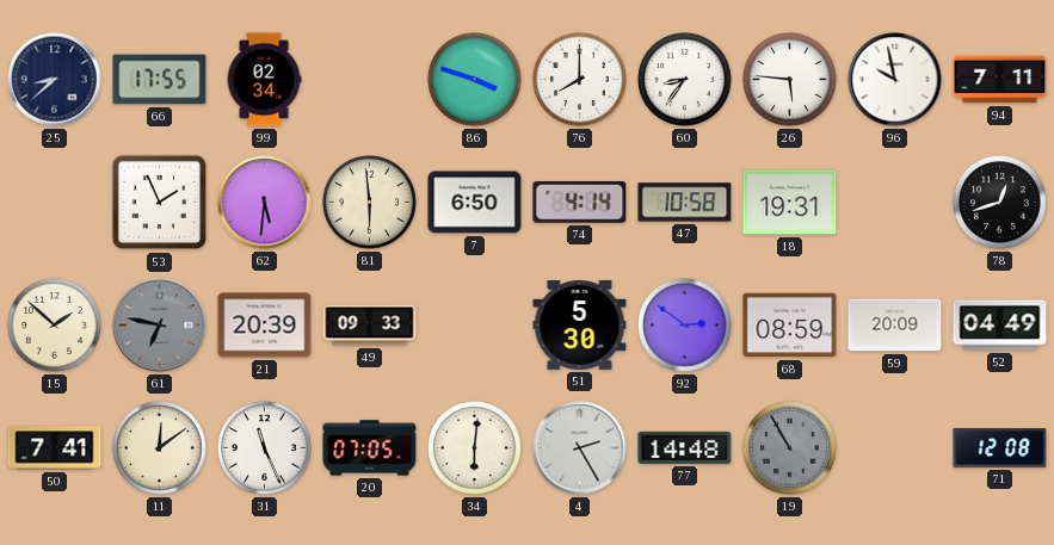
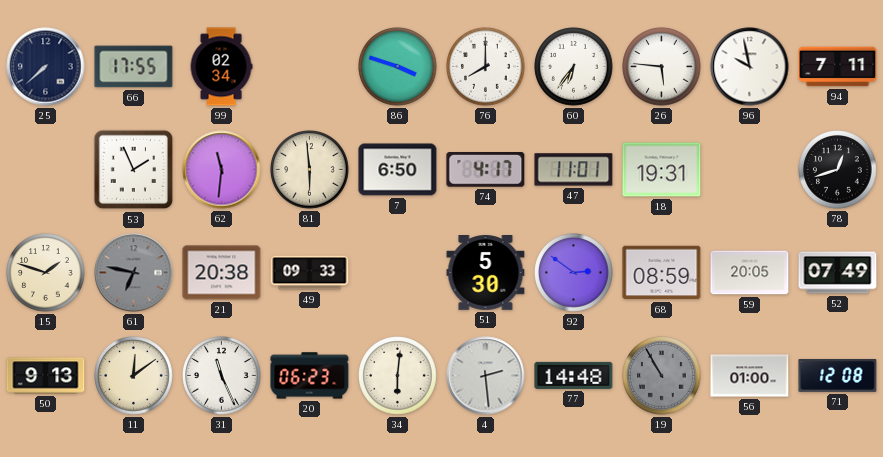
25: 8:38 -> 7:38 (46, 67)
60: 8:36 -> 6:36 (574, 67)
62: 5:31 -> 11:31 (222, 170)
74: 4:14 -> 4:17 (486, 170)
47: 10:58 -> 11:01 (574, 170)
15: 1:52 -> 1:48 (46, 273)
21: 20:39 -> 20:38 (222, 273)
59: 20:09 -> 20:05 (750, 273)
52: 04:49 -> 07:49 (838, 273)
50: 7:41 -> 9:13 (46, 376)
20: 07:05 -> 06:23 (310, 376)
4: 2:25 -> 2:29 (486, 376)
56: none -> 01:00 (750, 376)
